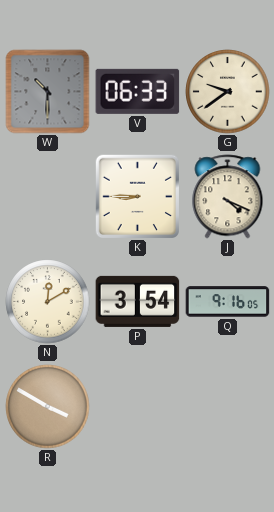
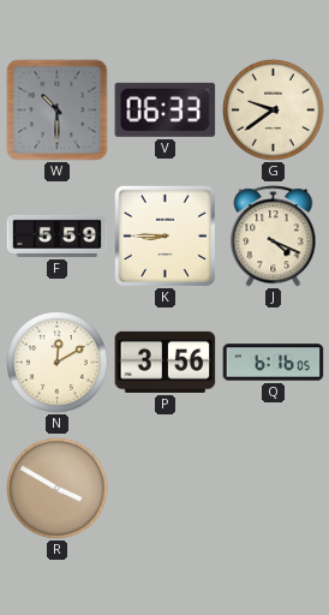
F: none -> 5:59 (58, 235)
P: 3:54 -> 3:56 (166, 362)
Q: 9:16 -> 6:16 (274, 363)
